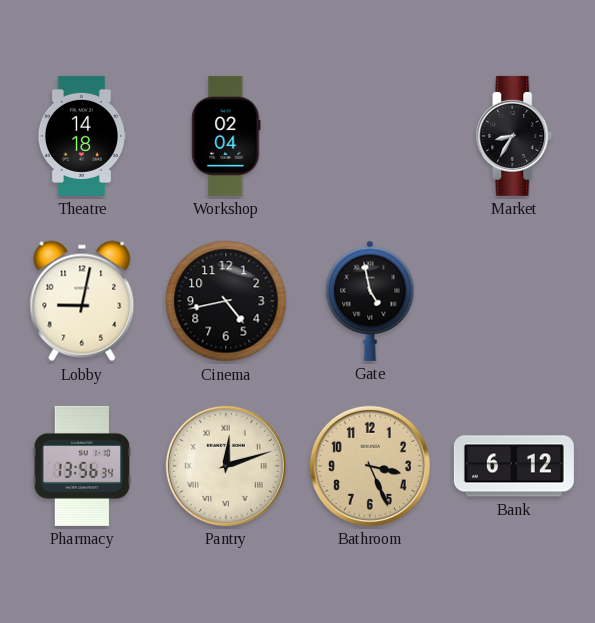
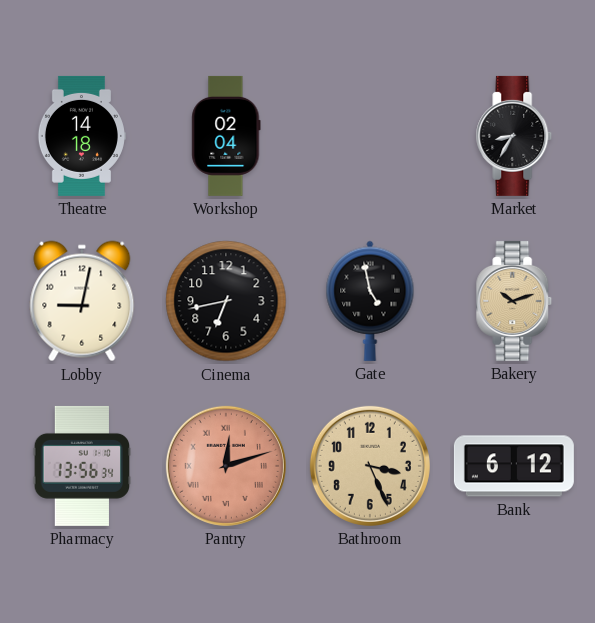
Cinema: 4:43 -> 6:43 (226, 301)
Bakery: none -> 10:12 (514, 301)
Pantry dial: cream -> salmon (226, 466)
